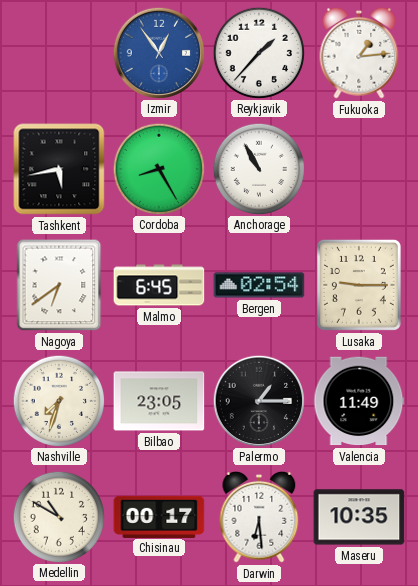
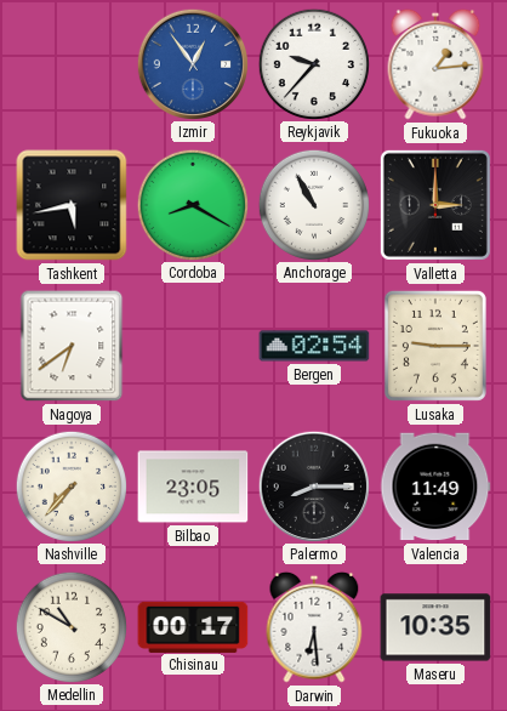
Reykjavik: 1:37 -> 9:37 (313, 63)
Cordoba: 8:25 -> 8:20 (192, 204)
Valletta: none -> 3:00 (435, 205)
Malmo: 6:45 -> none (159, 285)
Nashville: 7:33 -> 7:37 (70, 485)
Palermo: 1:15 -> 8:15 (313, 485)
